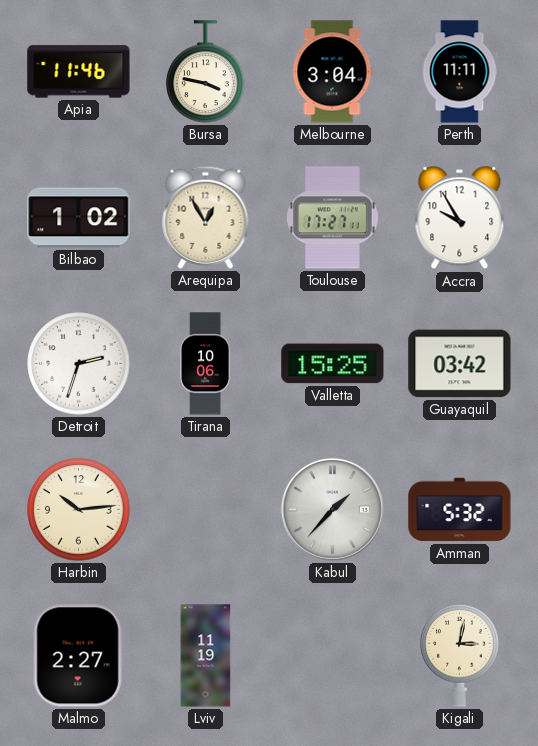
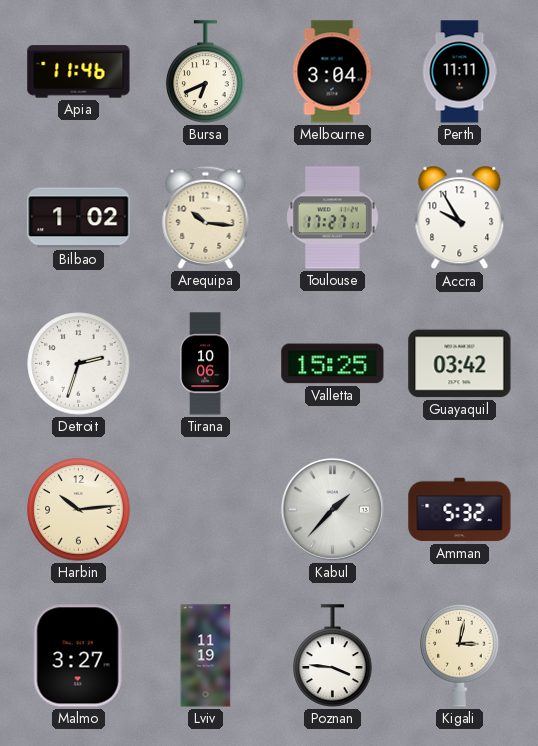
Bursa: 3:47 -> 6:41 (206, 72)
Arequipa: 12:55 -> 10:16 (206, 217)
Malmo: 2:27 -> 3:27 (78, 656)
Poznan: none -> 3:46 (333, 656)
